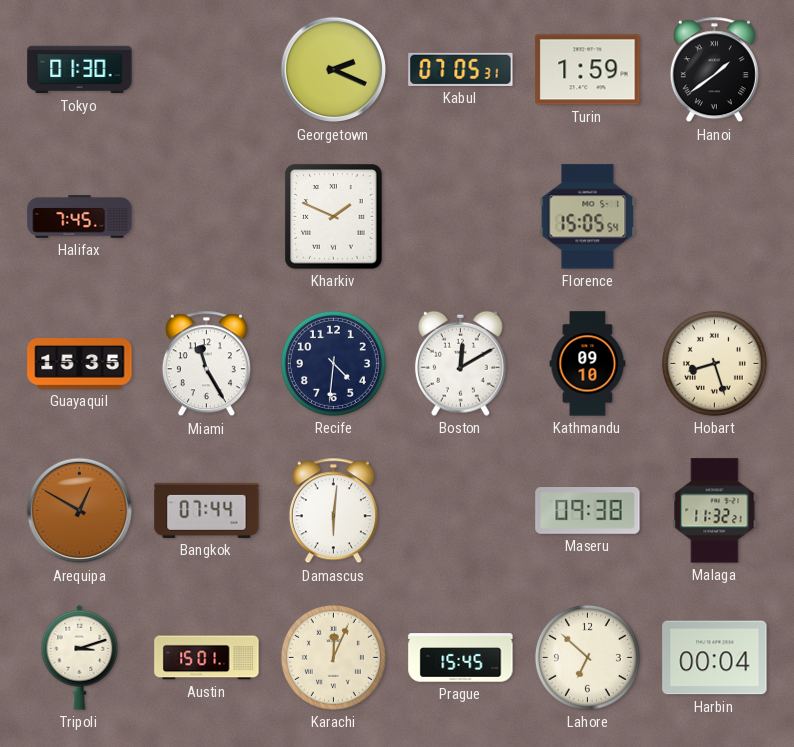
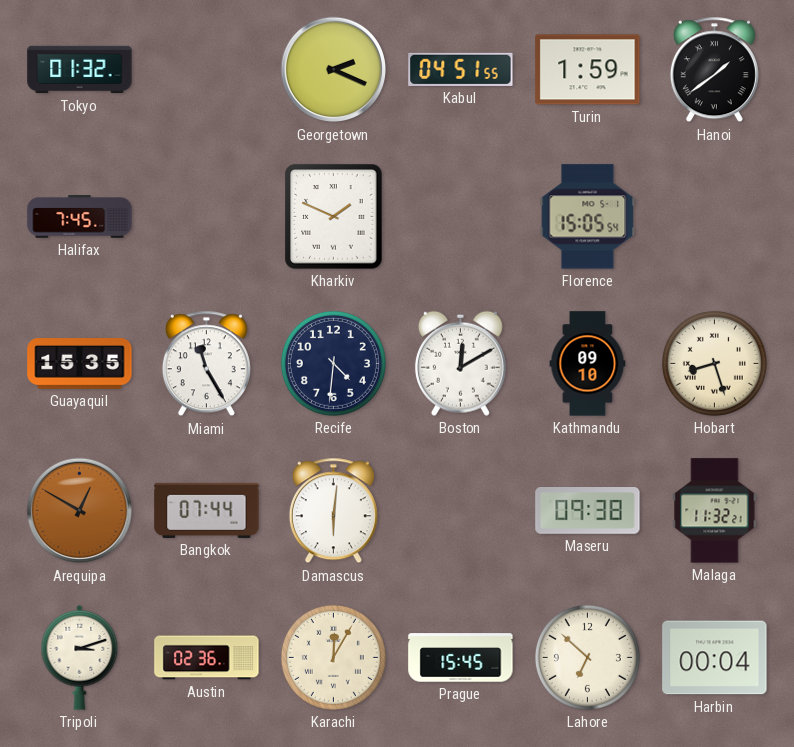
Tokyo: 01:30 -> 01:32 (80, 70)
Kabul: 07:05 -> 04:51 (461, 69)
Austin: 15:01 -> 02:36 (207, 658)
Karachi: 12:04 -> 12:05 (333, 657)
